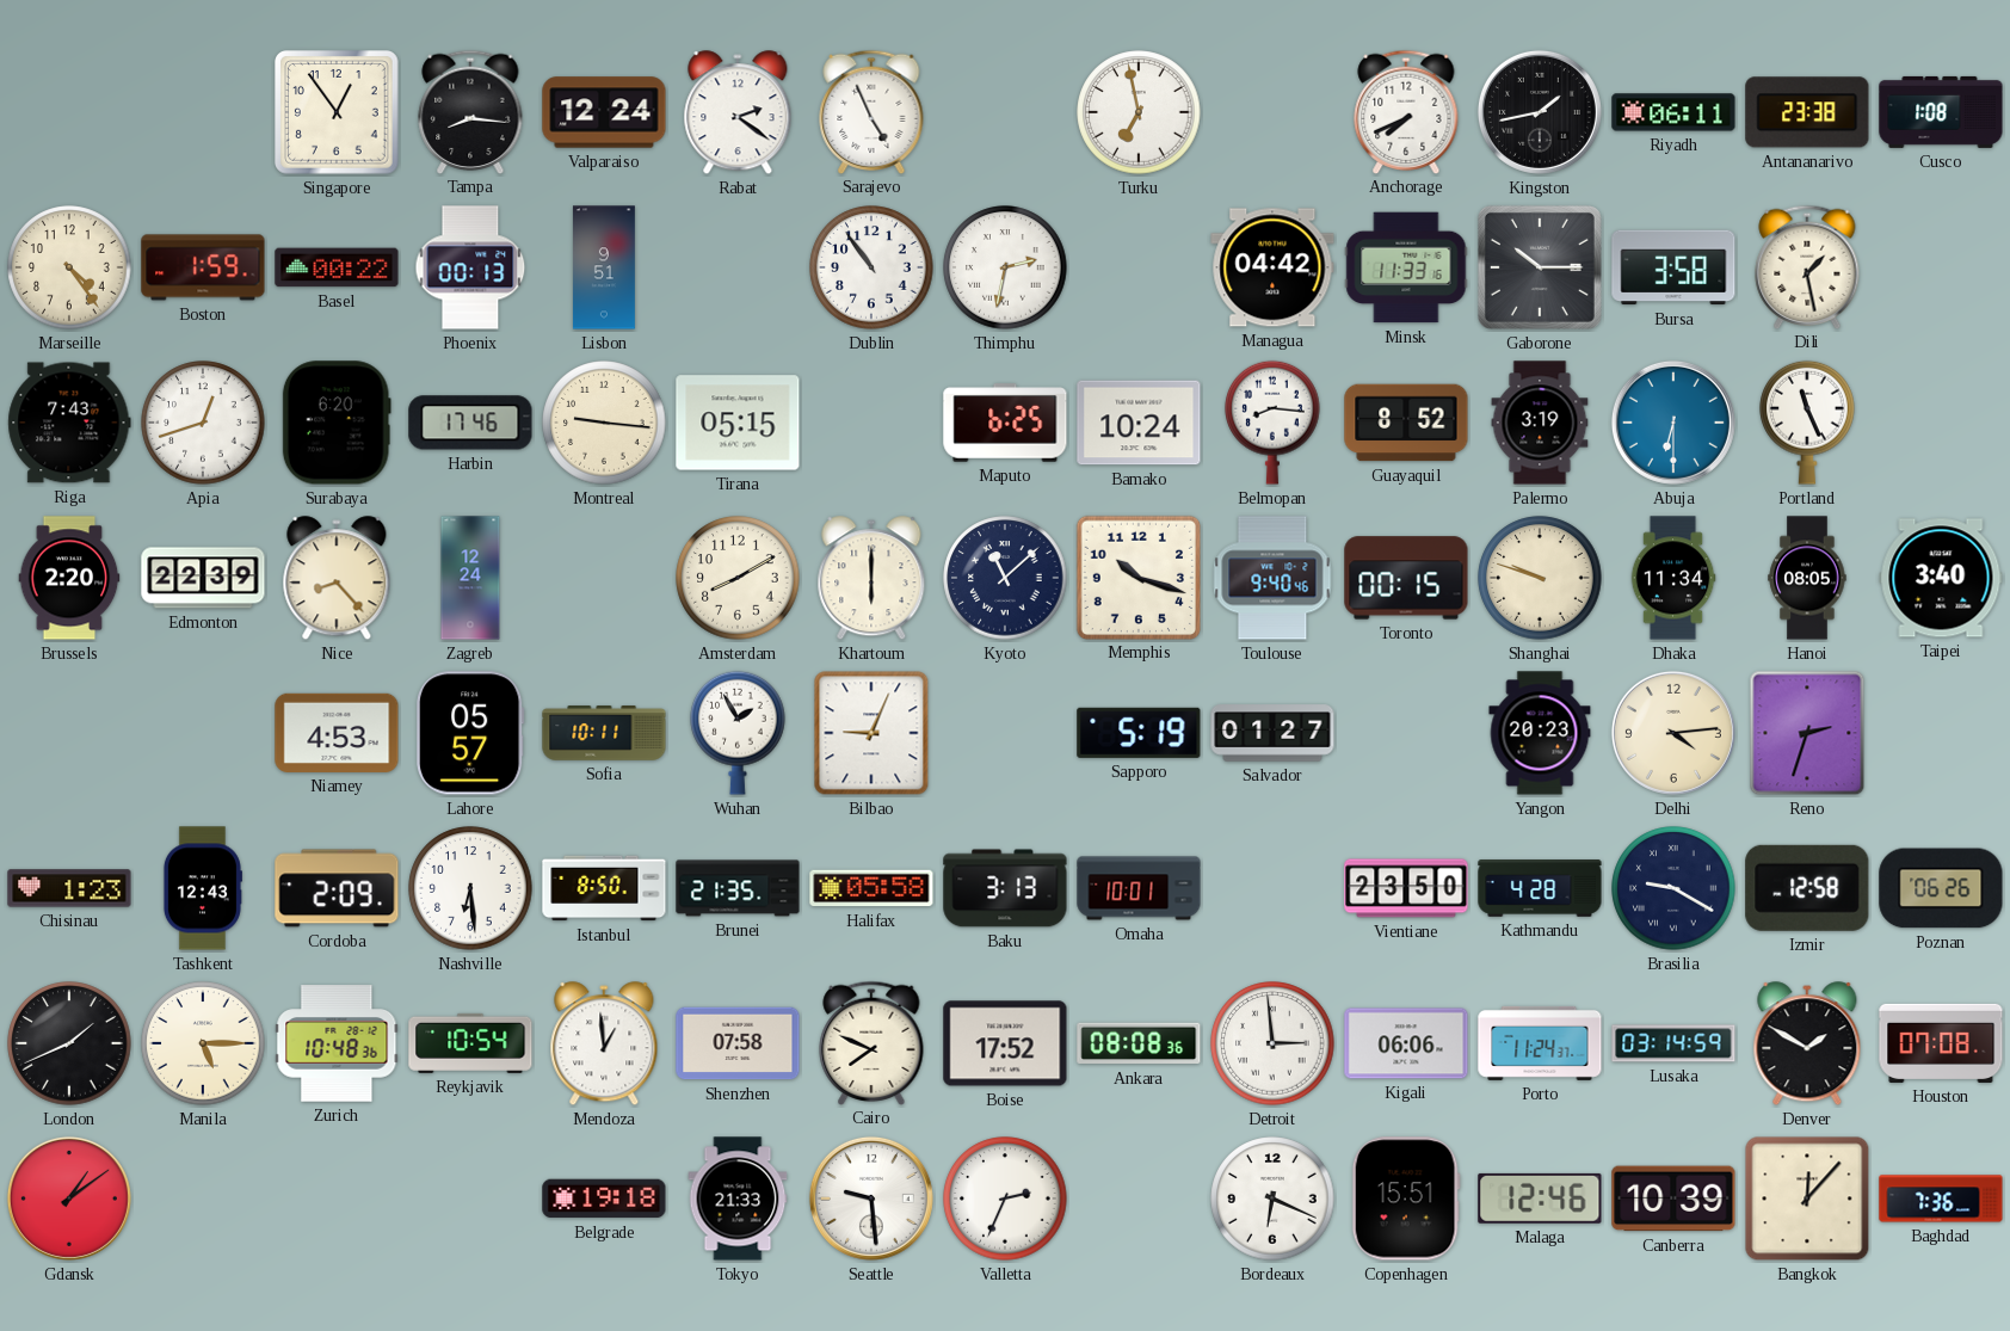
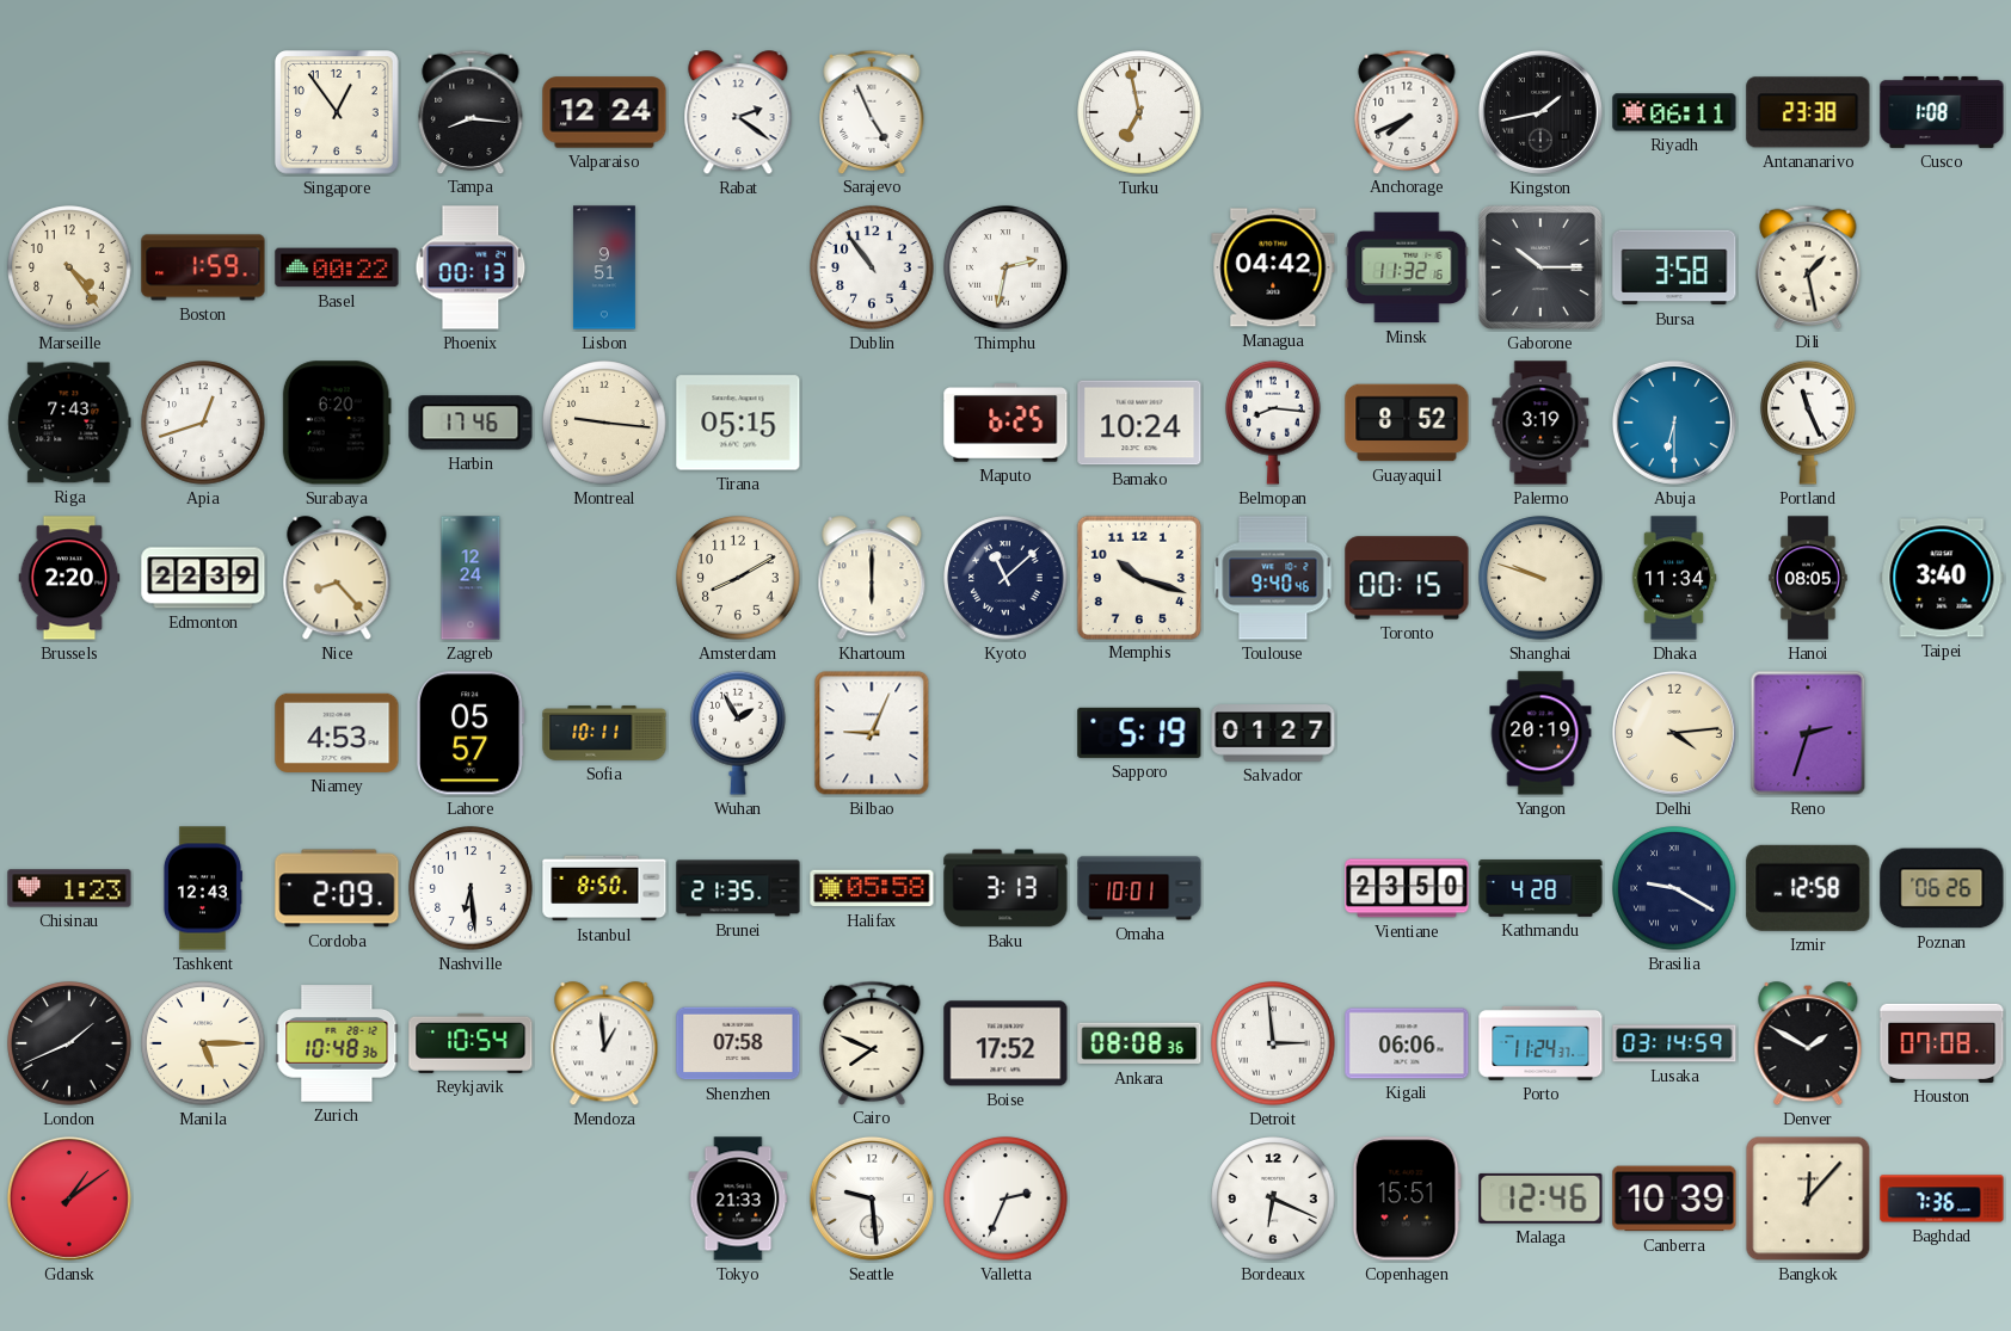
Minsk: 11:33 -> 11:32 (1407, 267)
Yangon: 20:23 -> 20:19 (1540, 733)
Belgrade: 19:18 -> none (604, 1198)
